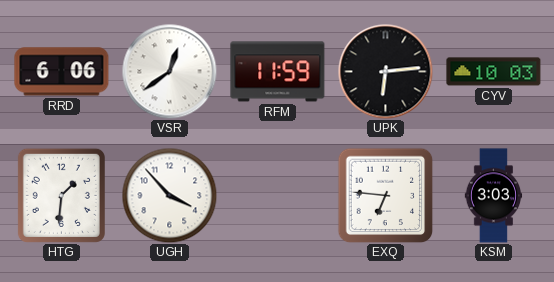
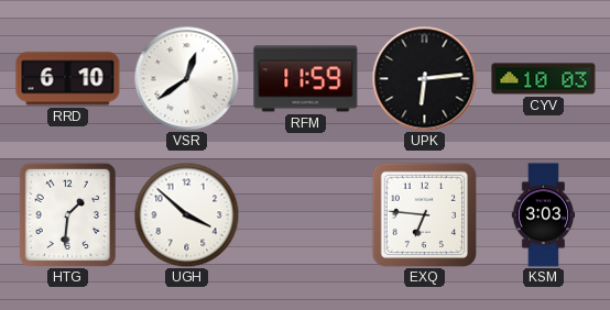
RRD: 6:06 -> 6:10 (68, 79)
UGH: 3:53 -> 3:52 (186, 214)
